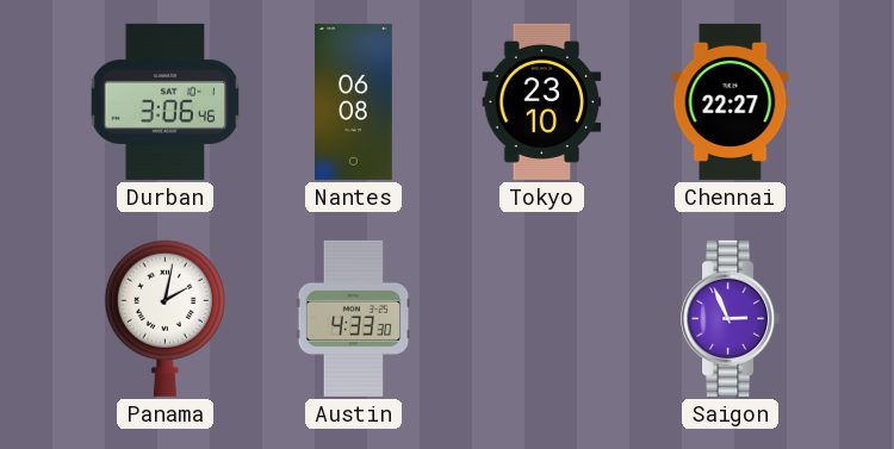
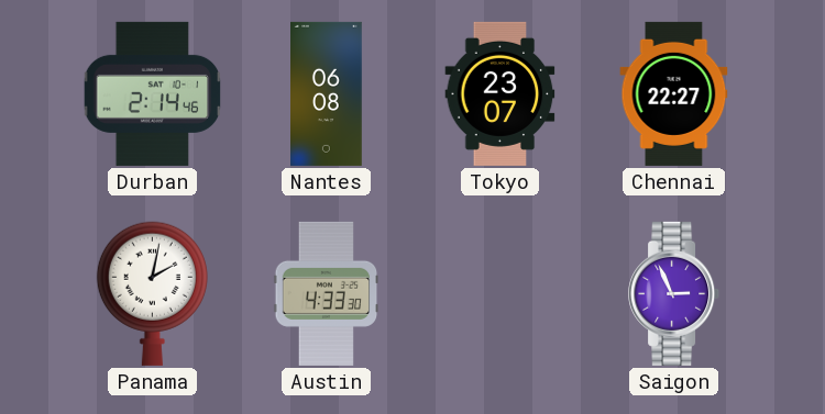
Durban: 3:06 -> 2:14 (153, 93)
Tokyo: 23:10 -> 23:07 (501, 93)
